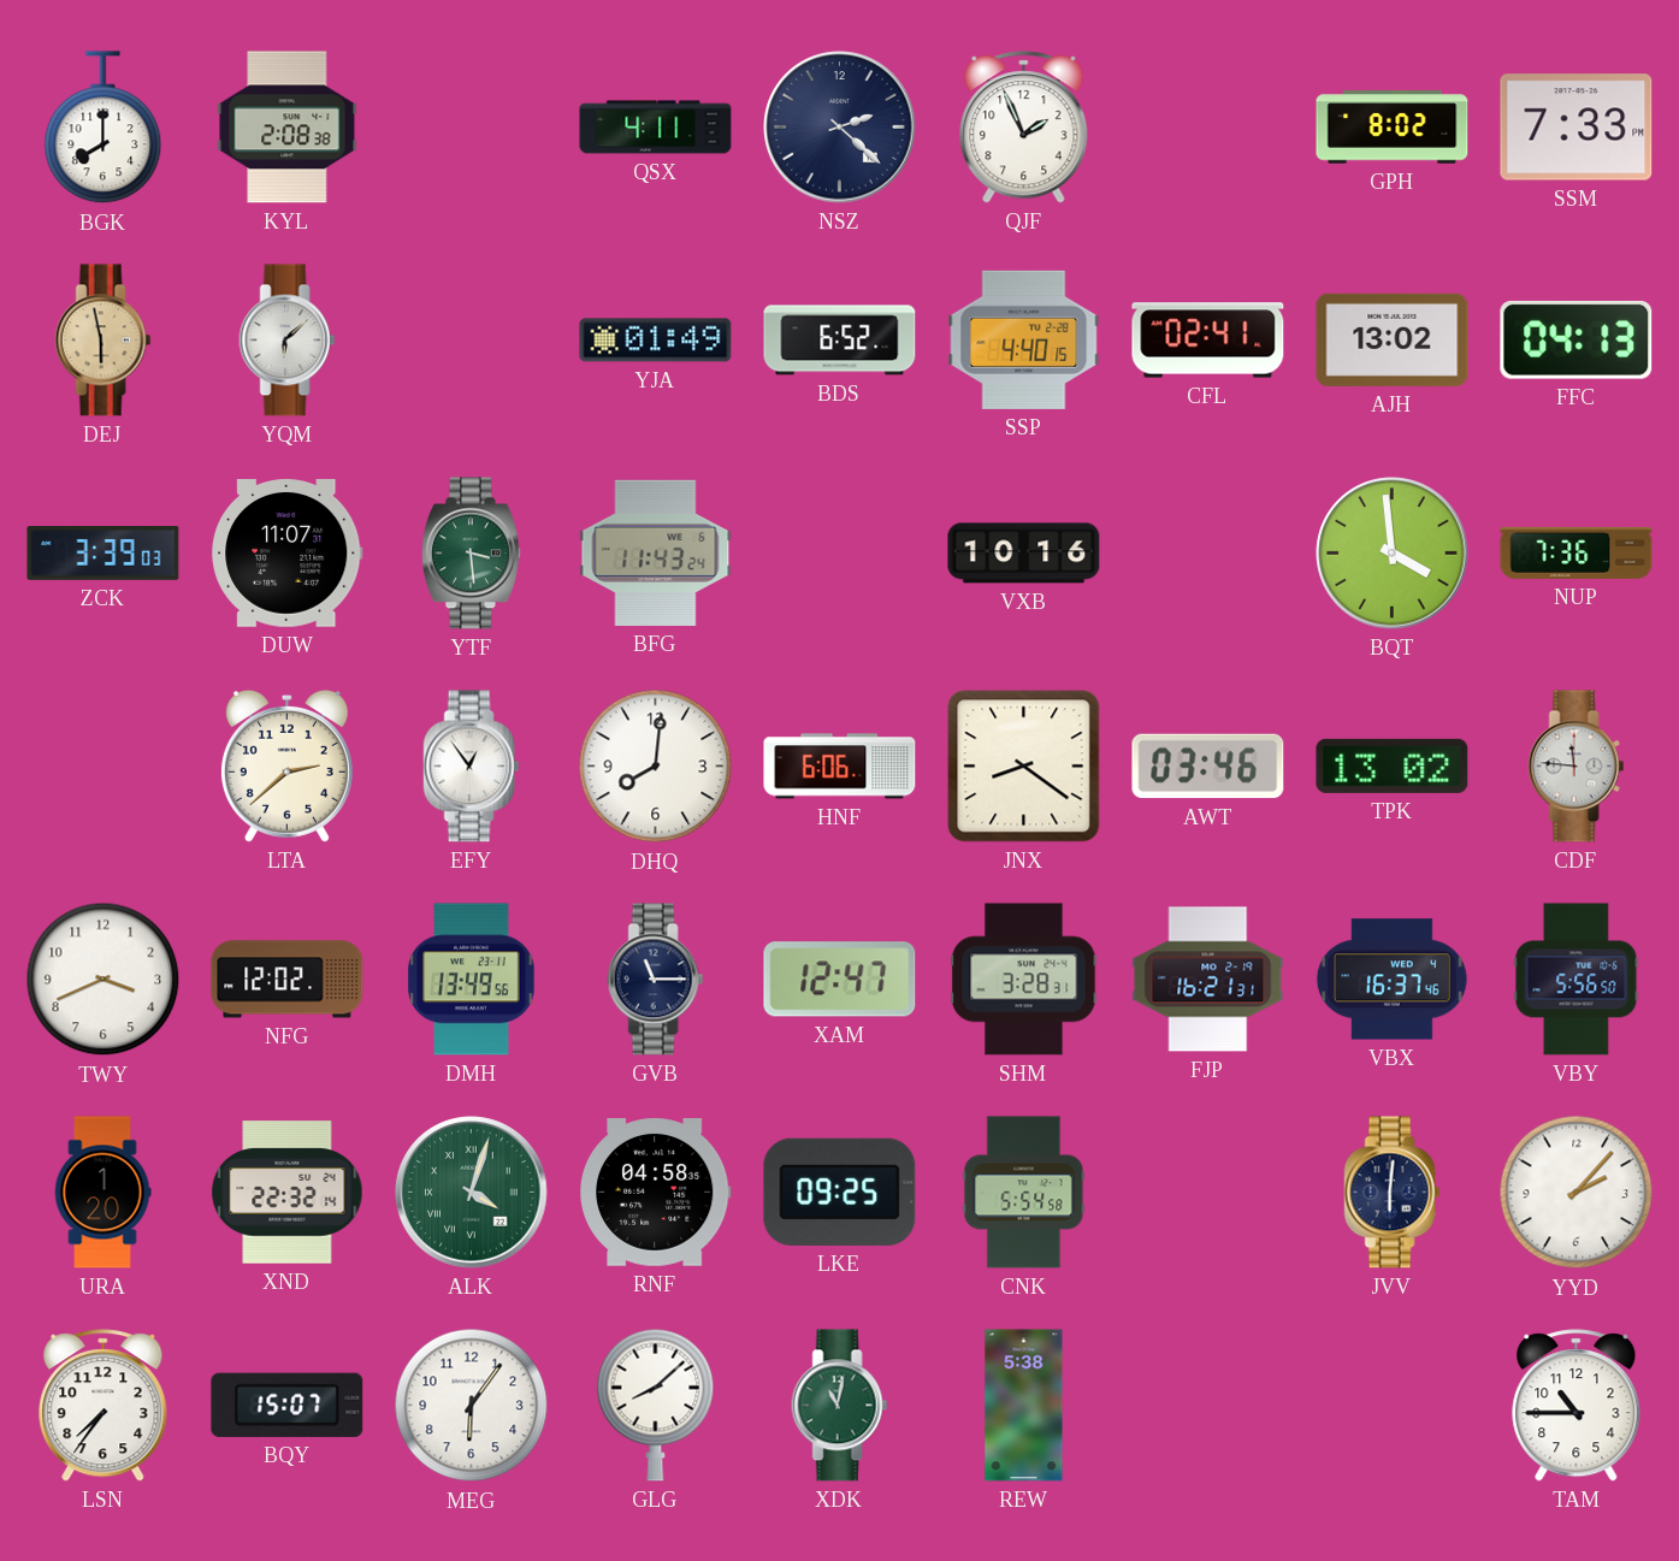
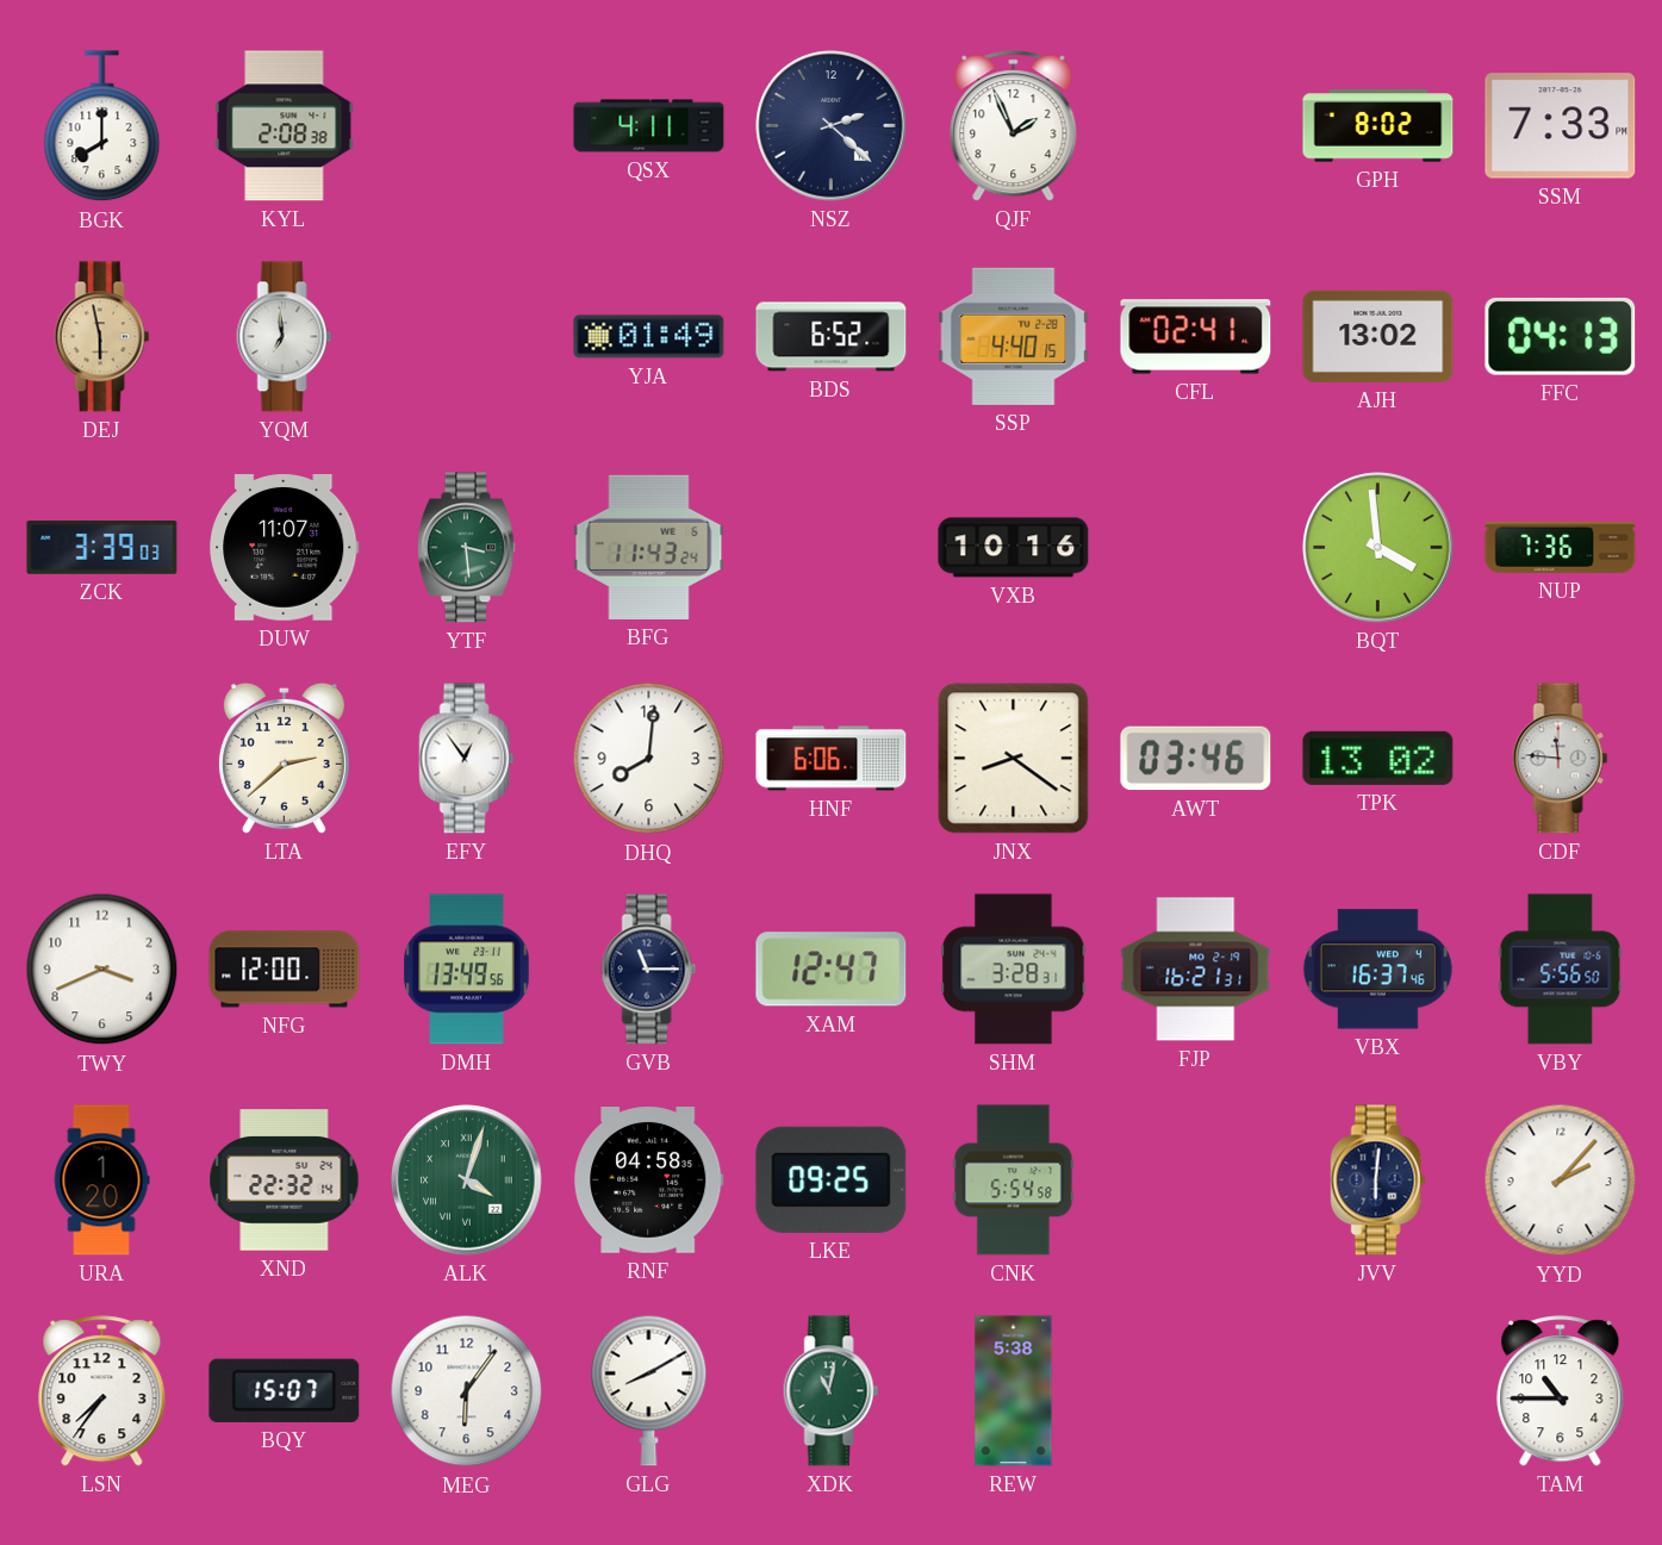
YQM: 6:08 -> 6:59 (285, 337)
NFG: 12:02 -> 12:00 (285, 970)
GLG: 8:08 -> 8:10 (649, 1390)
